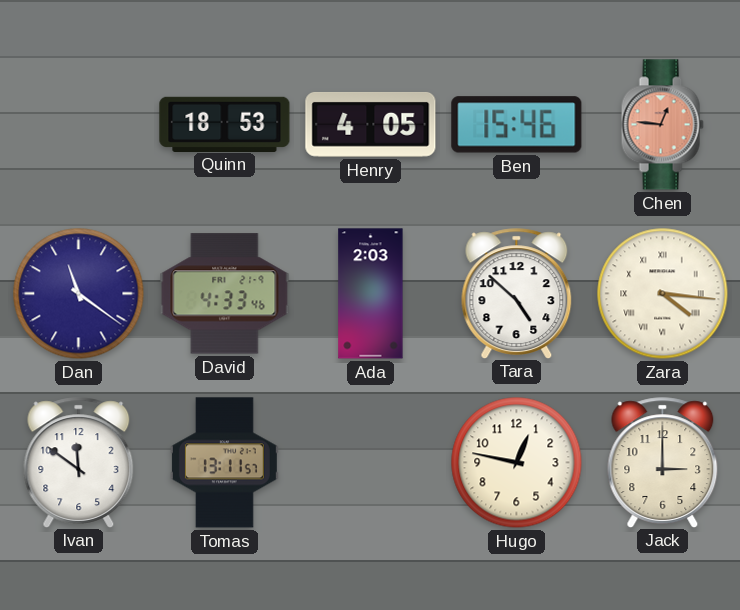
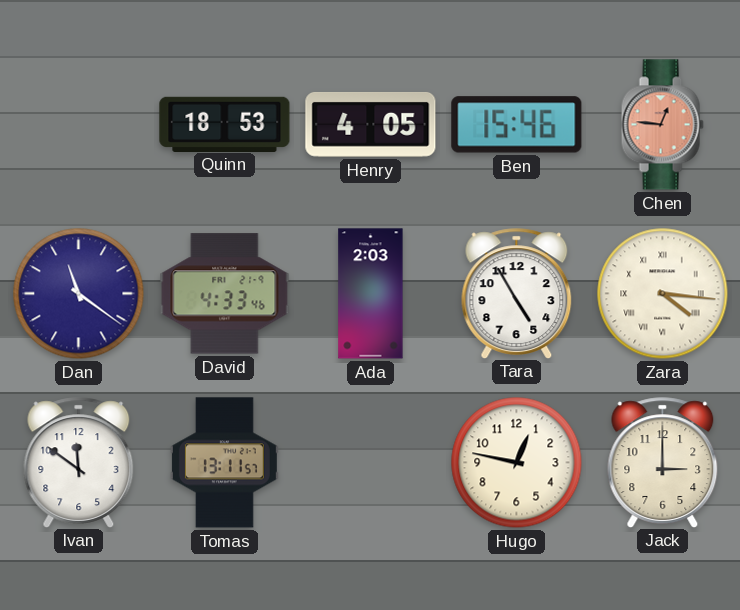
Tara: 4:52 -> 4:55 (517, 293)
